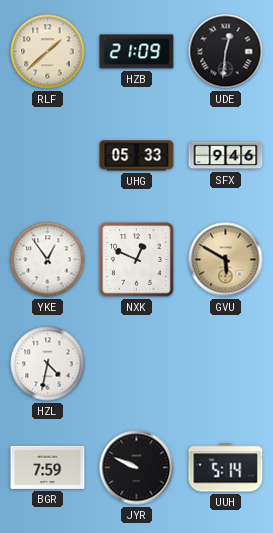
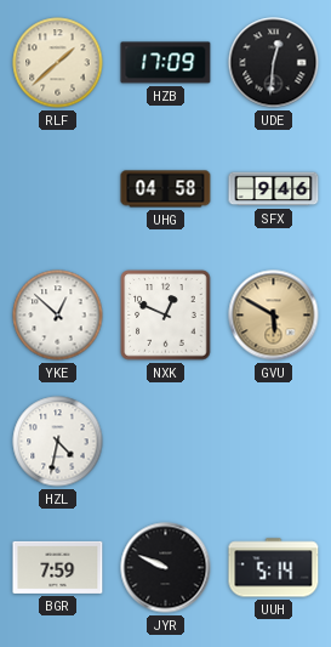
HZB: 21:09 -> 17:09 (166, 63)
UHG: 05:33 -> 04:58 (166, 189)
YKE: 12:54 -> 12:52 (58, 316)
